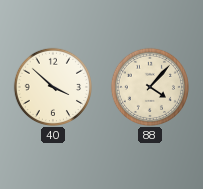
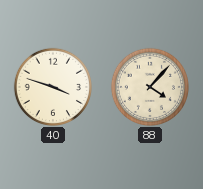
40: 3:52 -> 3:48 (52, 86)
